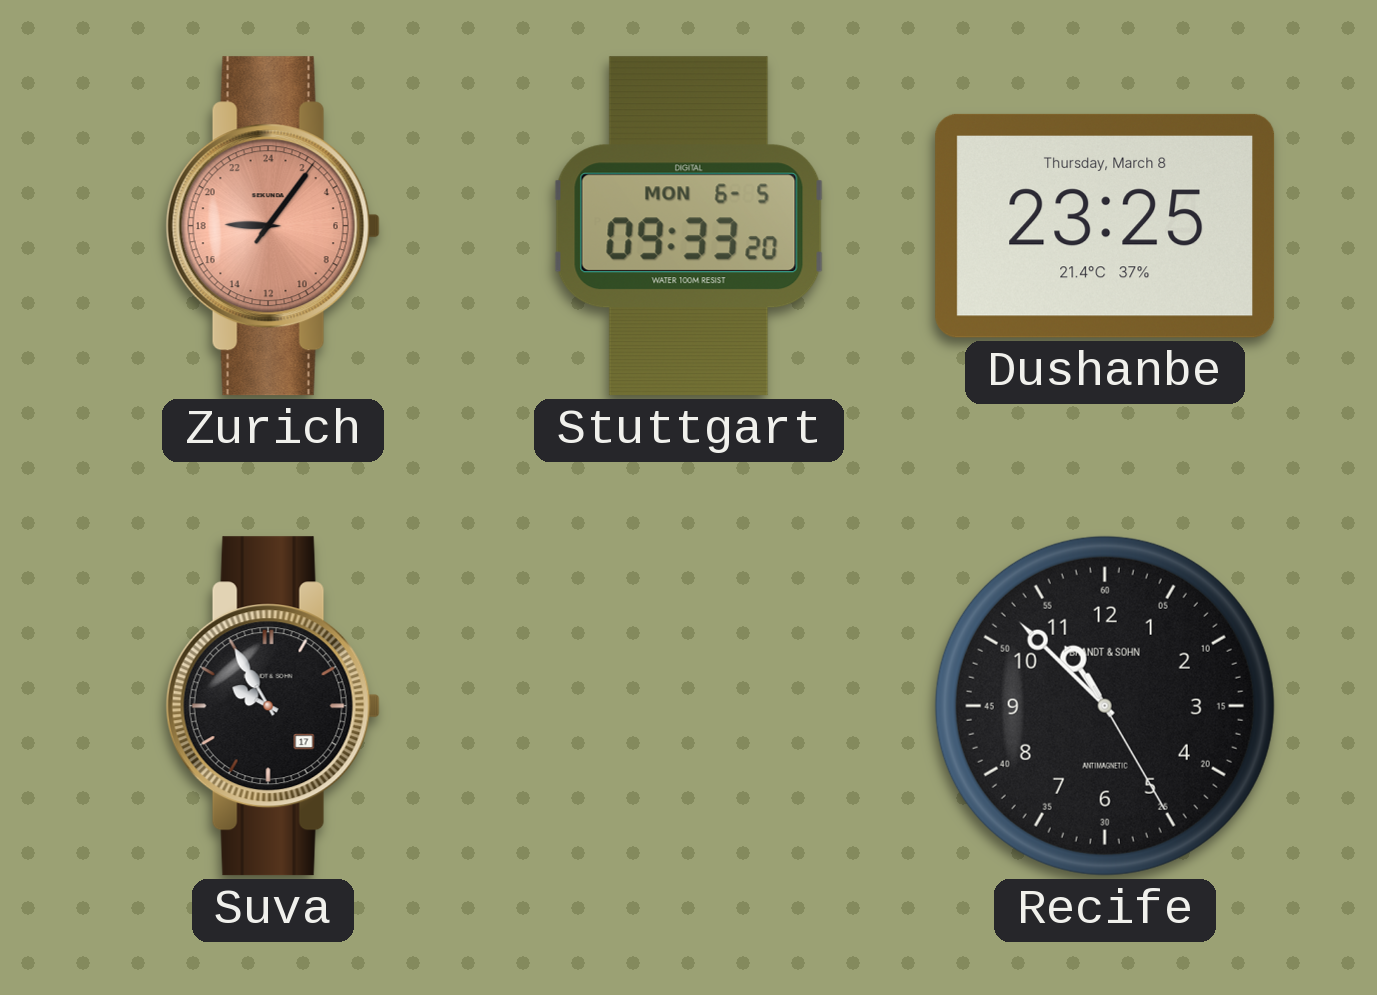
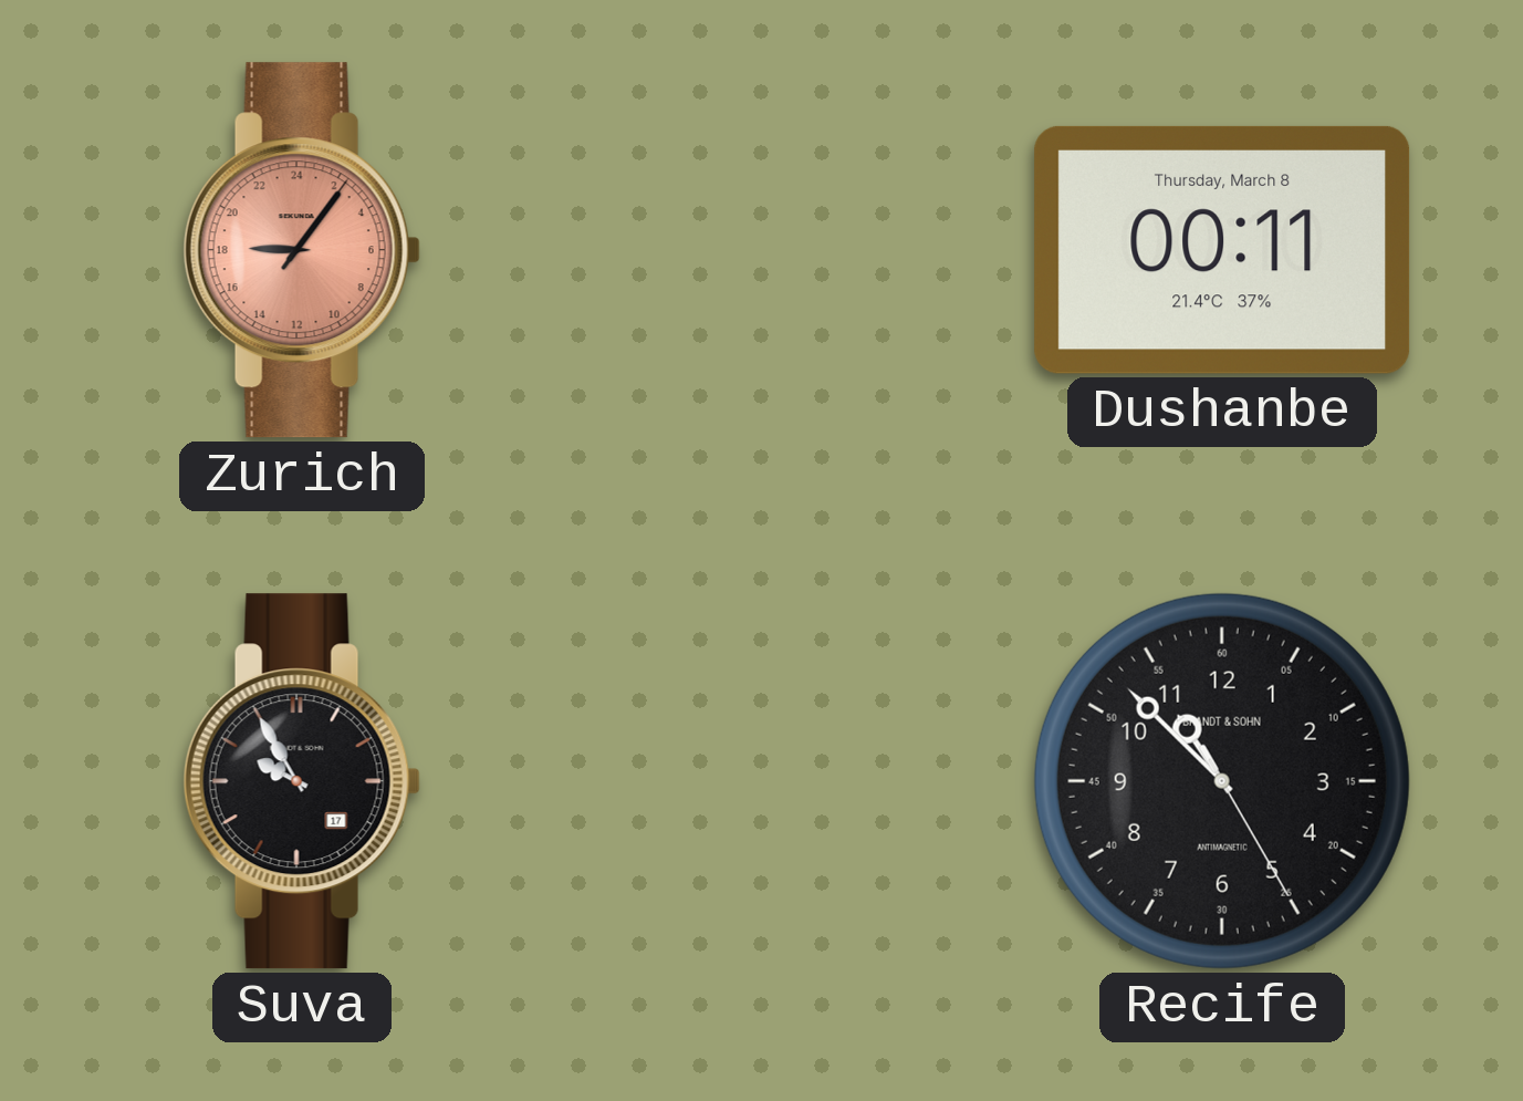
Stuttgart: 09:33 -> none (689, 226)
Dushanbe: 23:25 -> 00:11 (1222, 250)
